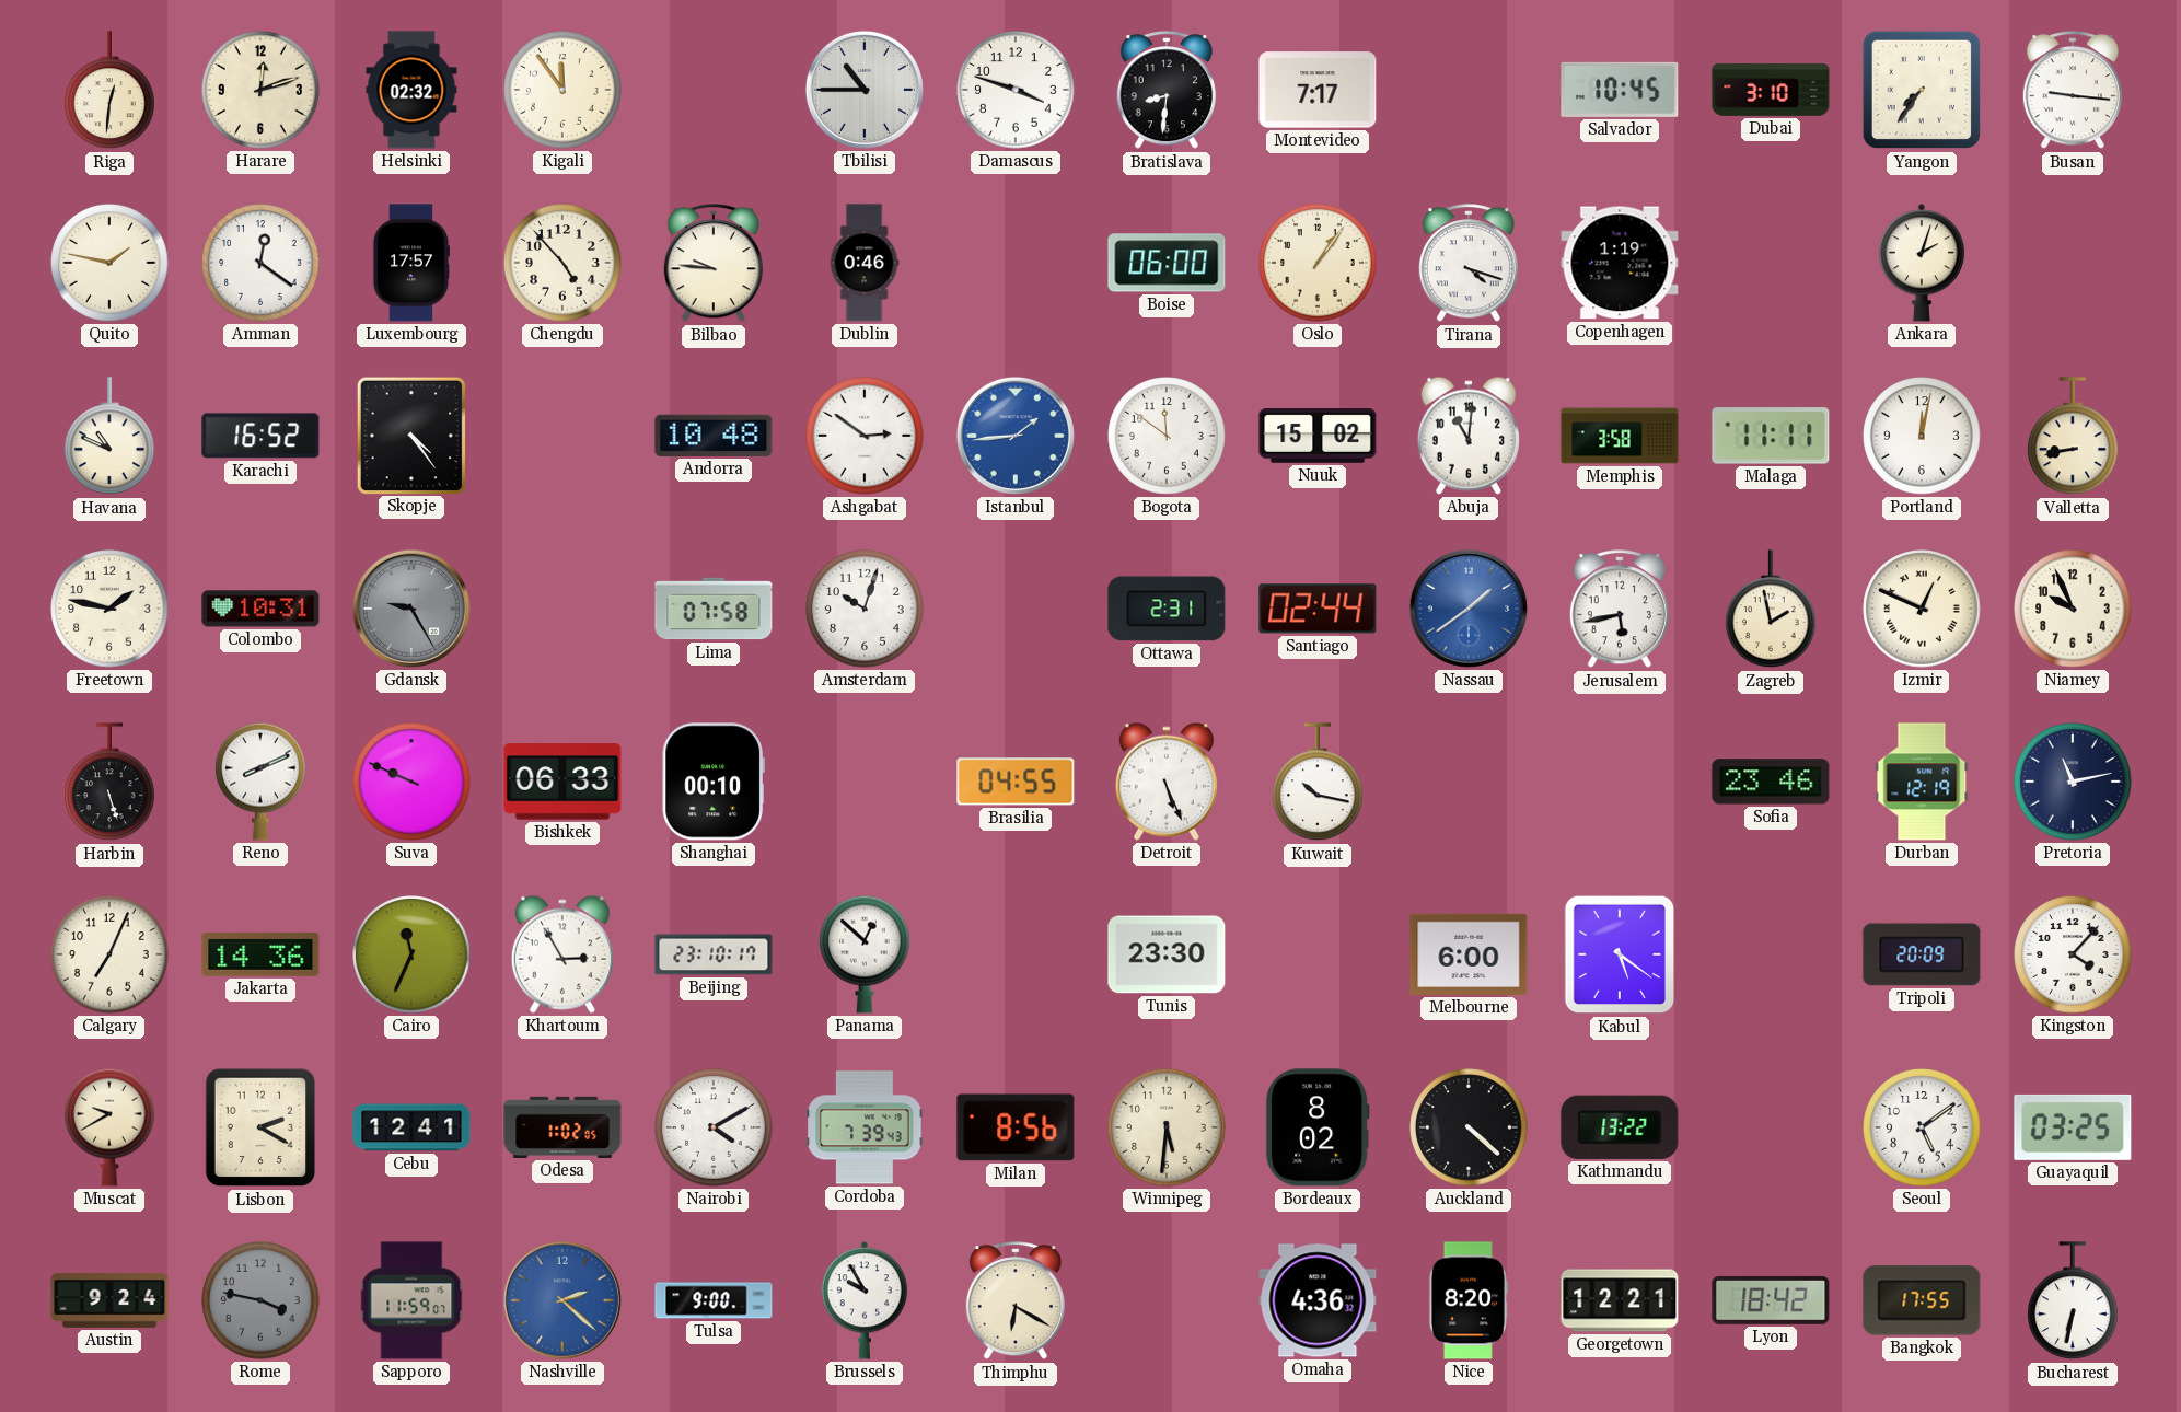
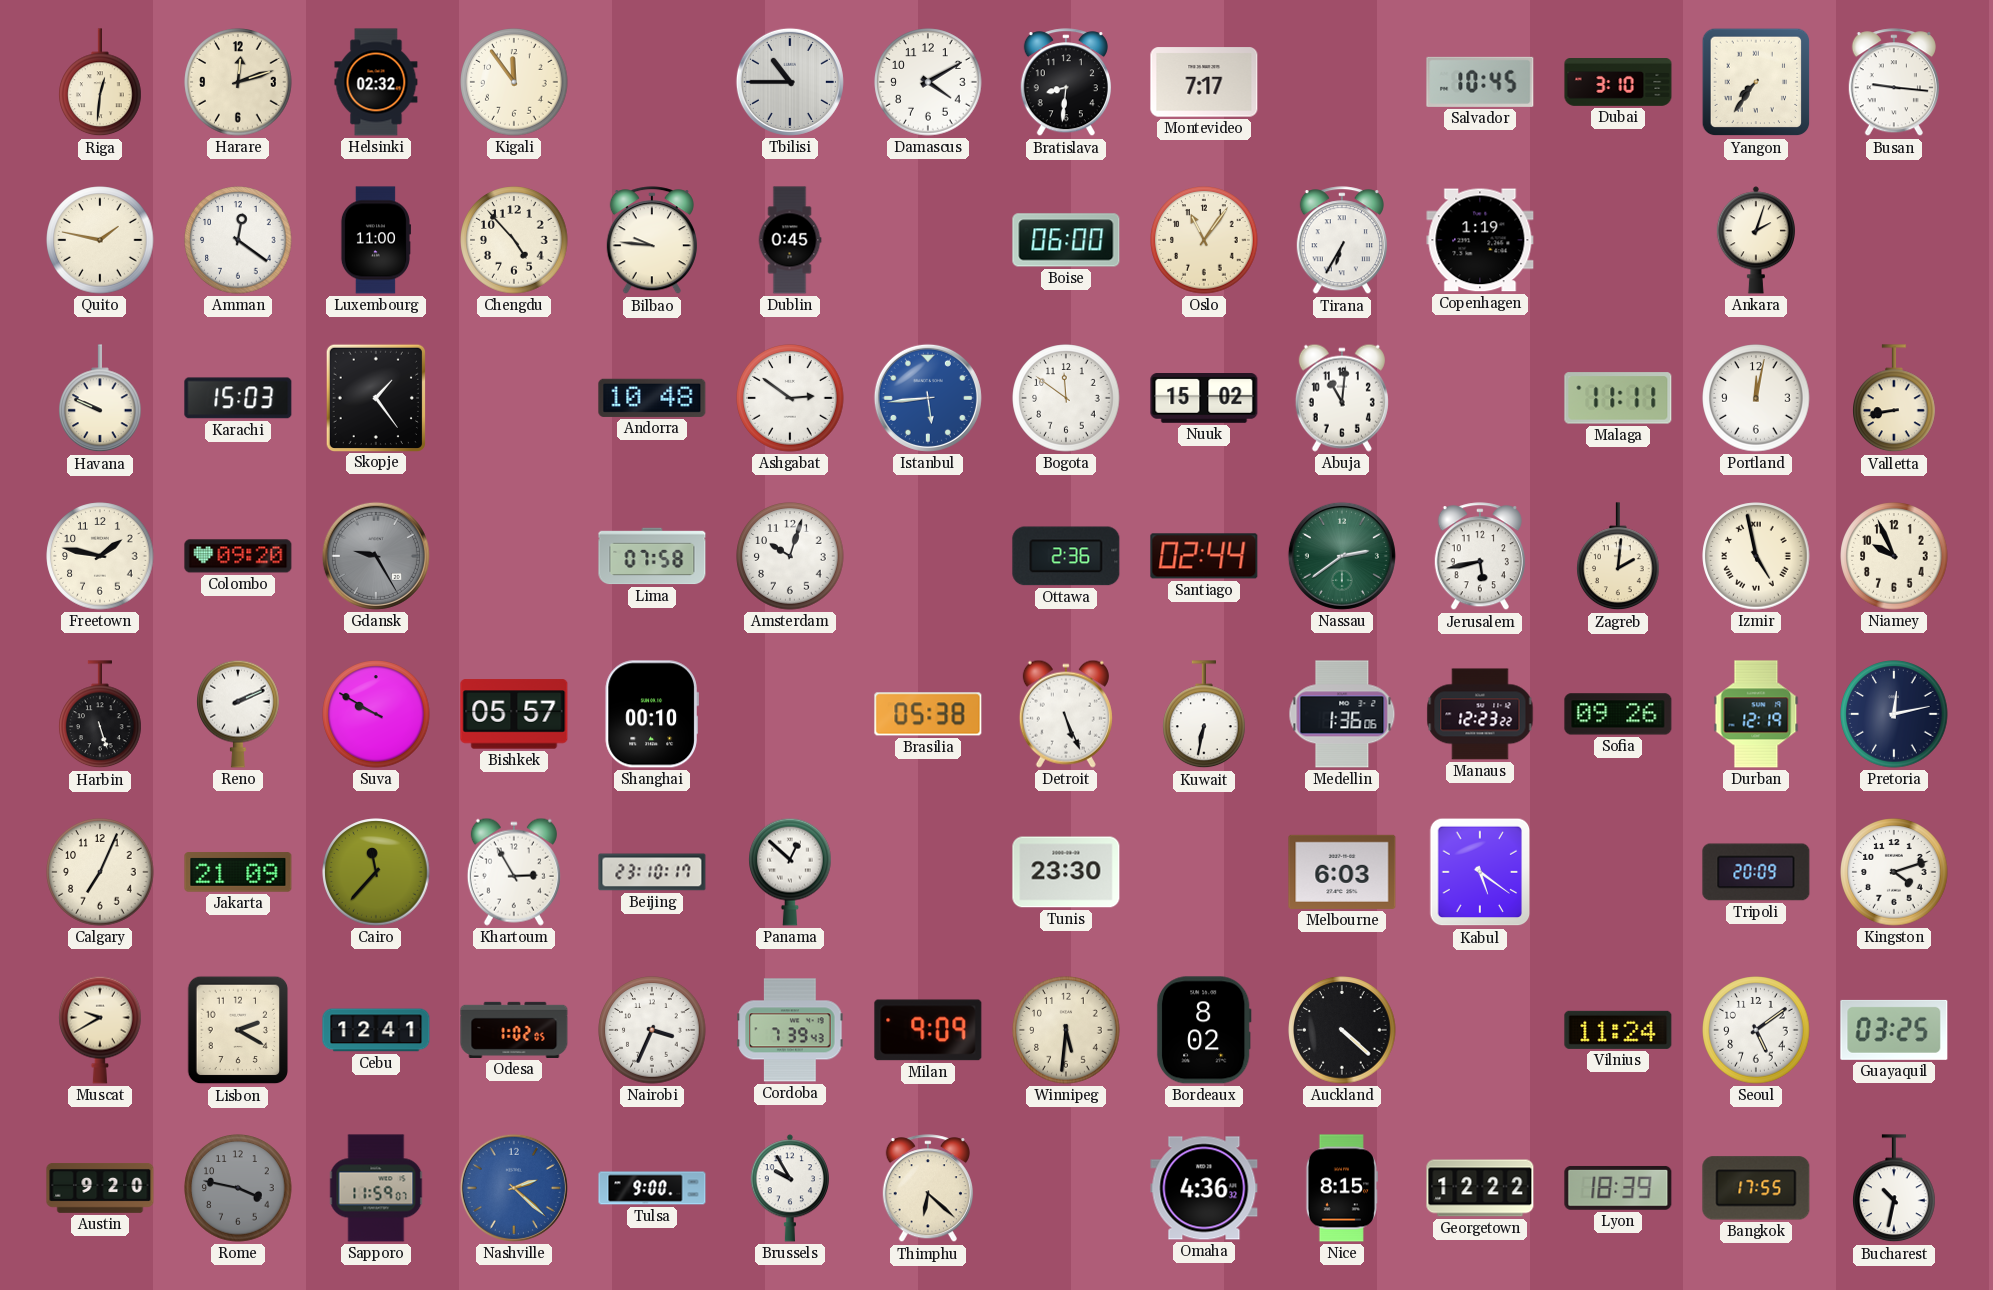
Damascus: 3:48 -> 4:10 (928, 82)
Luxembourg: 17:57 -> 11:00 (375, 240)
Dublin: 0:46 -> 0:45 (790, 240)
Oslo: 1:06 -> 11:06 (1204, 240)
Tirana: 4:18 -> 6:35 (1342, 241)
Havana: 10:49 -> 9:49 (101, 399)
Karachi: 16:52 -> 15:03 (238, 398)
Skopje: 4:24 -> 1:24 (375, 397)
Istanbul: 1:44 -> 5:44 (928, 398)
Memphis: 3:58 -> none (1620, 436)
Colombo: 10:31 -> 09:20 (238, 556)
Ottawa: 2:31 -> 2:36 (1066, 556)
Nassau: 1:39 -> 2:39 (1342, 556)
Nassau dial: blue -> green (1342, 556)
Zagreb: 1:58 -> 2:01 (1619, 557)
Izmir: 12:49 -> 4:58 (1756, 556)
Reno: 8:11 -> 2:11 (239, 714)
Suva: 9:49 -> 9:50 (376, 714)
Bishkek: 06:33 -> 05:57 (514, 714)
Brasilia: 04:55 -> 05:38 (928, 714)
Kuwait: 10:17 -> 6:32 (1205, 715)
Medellin: none -> 1:36 (1342, 714)
Manaus: none -> 12:23 (1480, 714)
Sofia: 23:46 -> 09:26 (1618, 714)
Pretoria: 11:13 -> 12:13 (1894, 714)
Jakarta: 14:36 -> 21:09 (238, 872)
Cairo: 11:34 -> 11:37 (376, 872)
Melbourne: 6:00 -> 6:03 (1342, 872)
Kingston: 4:07 -> 4:12 (1894, 872)
Nairobi: 4:10 -> 3:34 (652, 1030)
Milan: 8:56 -> 9:09 (928, 1030)
Kathmandu: 13:22 -> none (1620, 1127)
Vilnius: none -> 11:24 (1618, 1030)
Austin: 9:24 -> 9:20 (100, 1189)
Thimphu: 6:20 -> 6:22 (928, 1189)
Nice: 8:20 -> 8:15 (1342, 1188)
Georgetown: 12:21 -> 12:22 (1480, 1188)
Lyon: 18:42 -> 18:39 (1618, 1188)
Bucharest: 6:32 -> 10:32 (1895, 1189)
